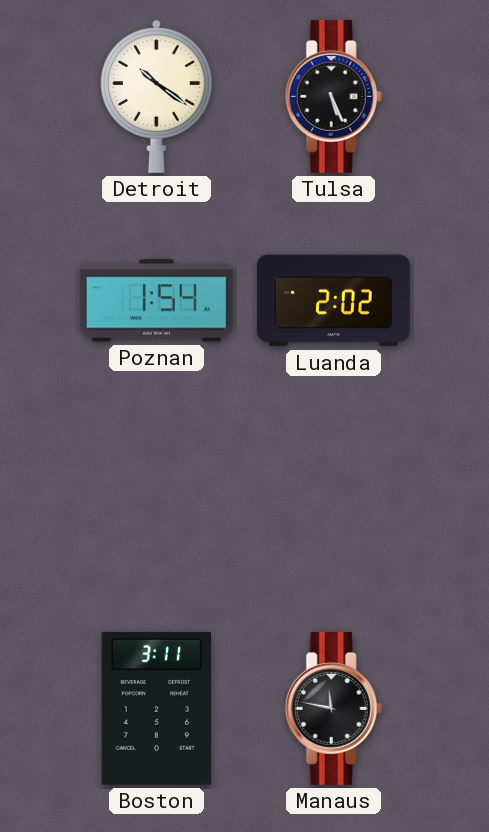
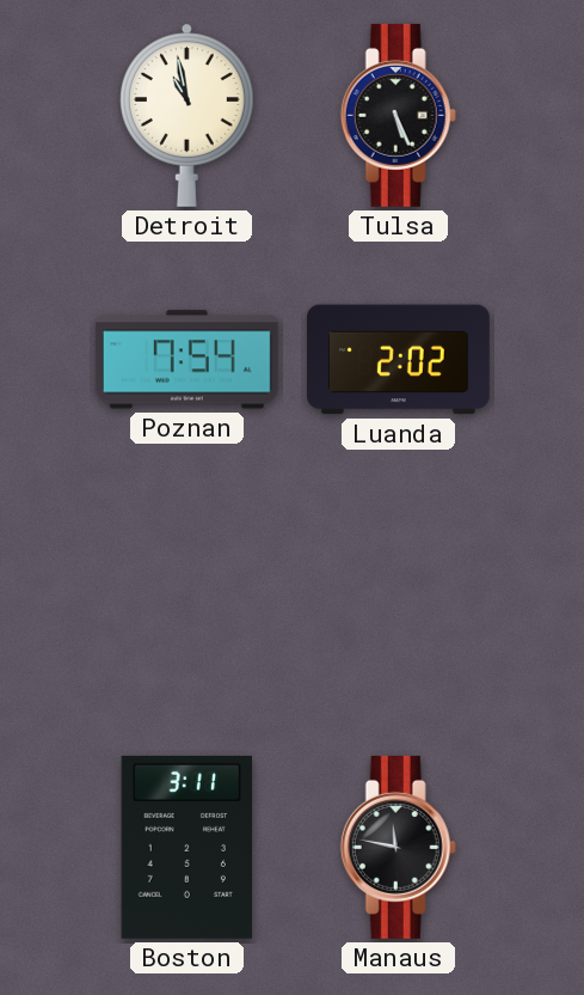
Detroit: 10:21 -> 10:58 (188, 115)
Poznan: 1:54 -> 7:54 (186, 360)
